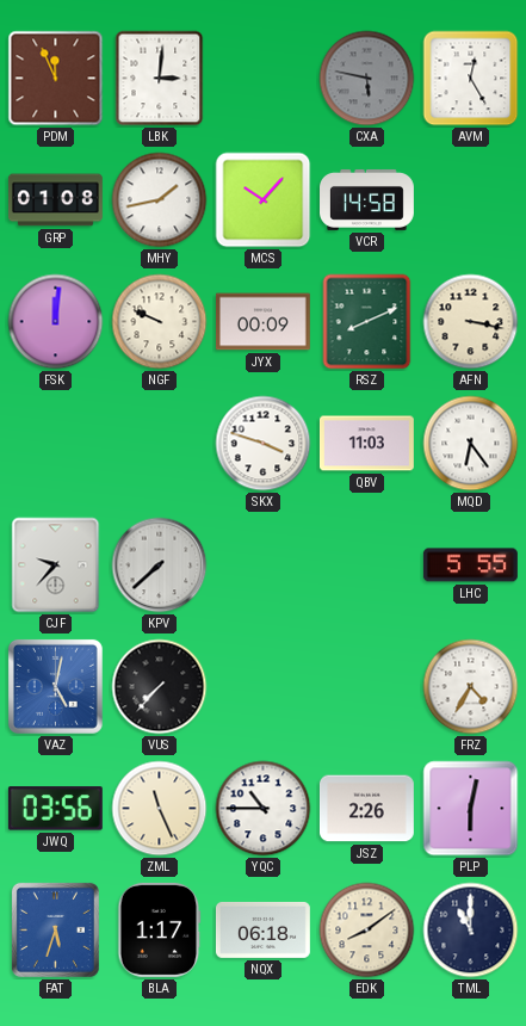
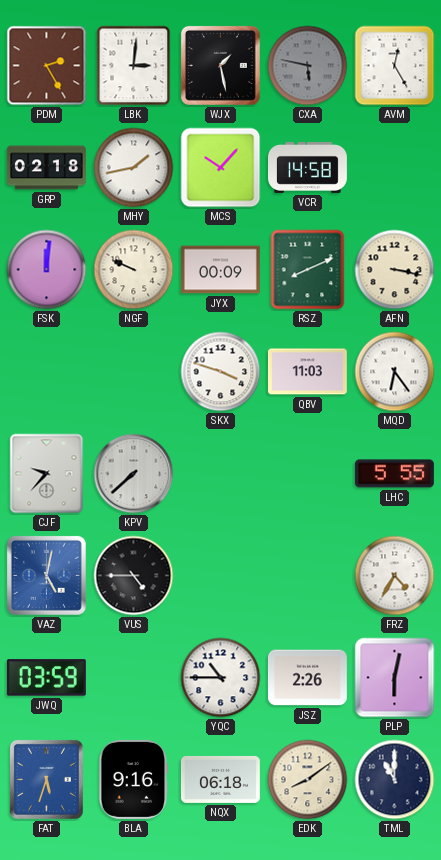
PDM: 11:56 -> 2:25 (47, 66)
WJX: none -> 1:28 (220, 65)
GRP: 01:08 -> 02:18 (46, 168)
VUS: 7:37 -> 4:45 (134, 576)
JWQ: 03:56 -> 03:59 (46, 678)
ZML: 11:26 -> none (160, 809)
BLA: 1:17 -> 9:16 (134, 779)
